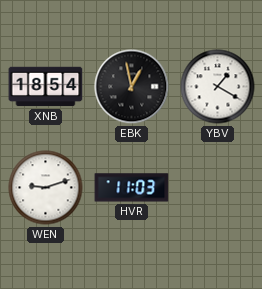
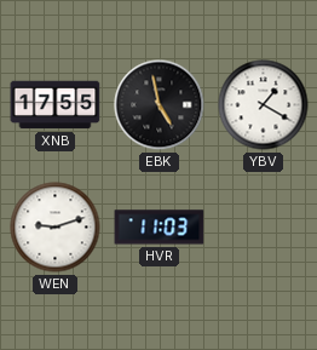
XNB: 18:54 -> 17:55 (56, 105)
EBK: 12:58 -> 4:58 (160, 105)
